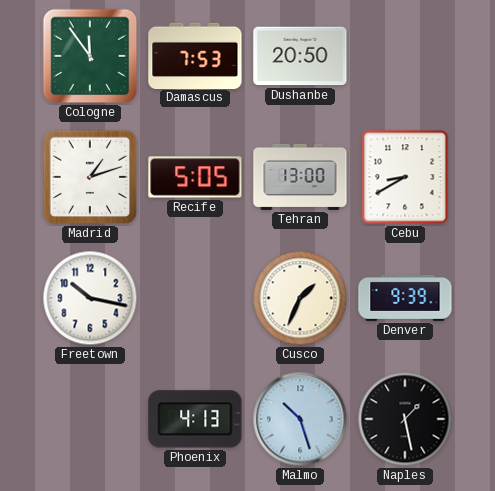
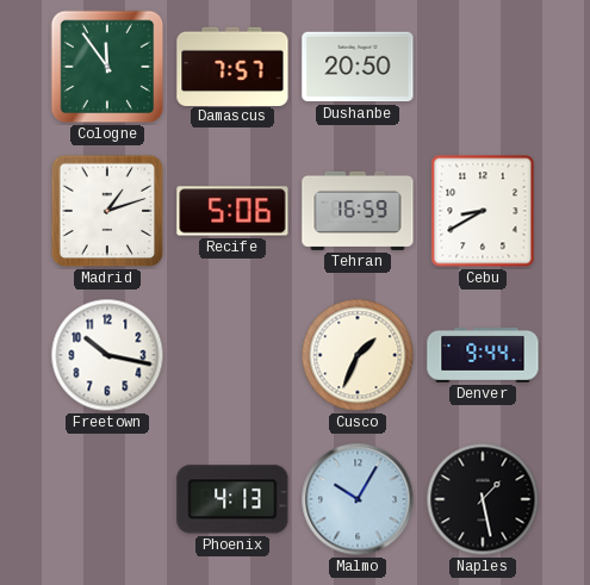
Damascus: 7:53 -> 7:57 (232, 66)
Recife: 5:05 -> 5:06 (232, 211)
Tehran: 13:00 -> 16:59 (358, 211)
Denver: 9:39 -> 9:44 (483, 355)
Malmo: 10:27 -> 10:05 (358, 499)
